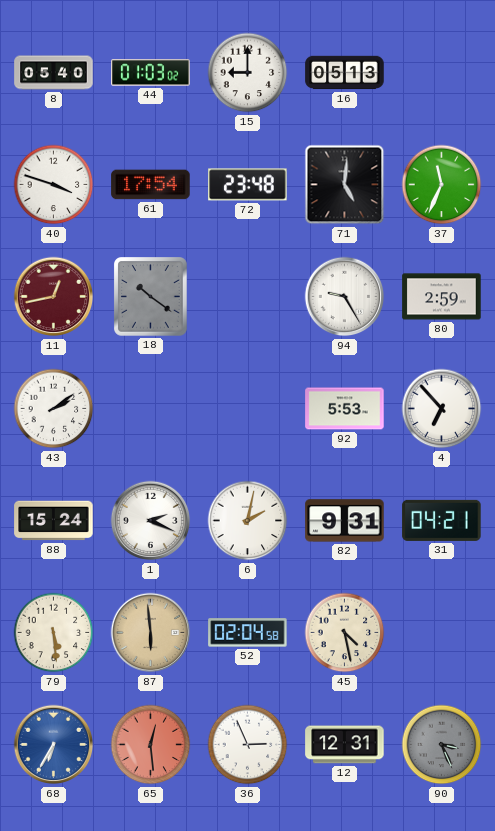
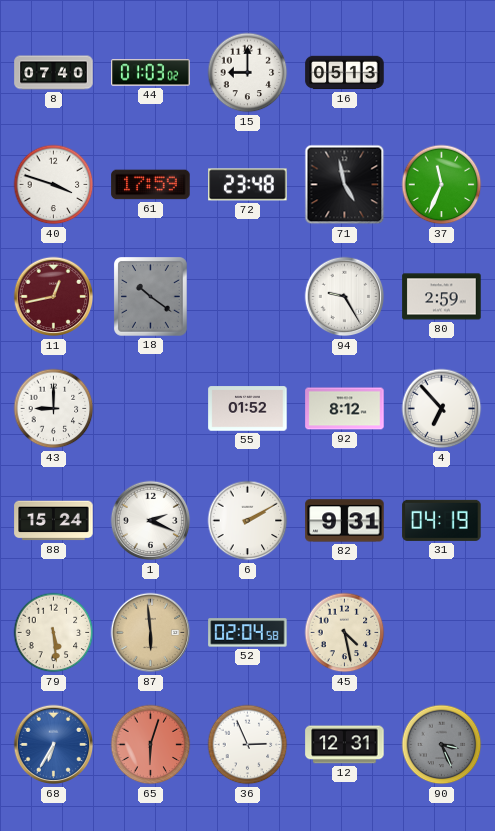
8: 05:40 -> 07:40 (54, 73)
61: 17:54 -> 17:59 (151, 185)
71: 5:01 -> 4:58 (345, 185)
43: 2:09 -> 9:00 (54, 409)
55: none -> 01:52 (248, 409)
92: 5:53 -> 8:12 (345, 409)
6: 2:02 -> 2:10 (248, 521)
31: 04:21 -> 04:19 (442, 520)
65: 12:29 -> 6:03 (151, 745)
